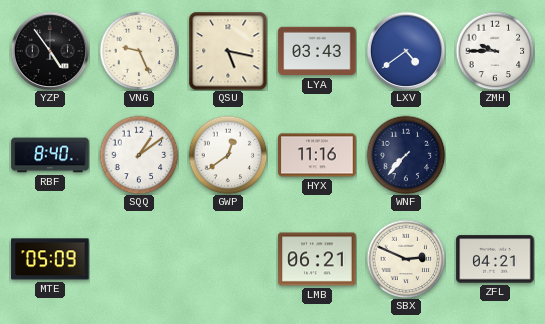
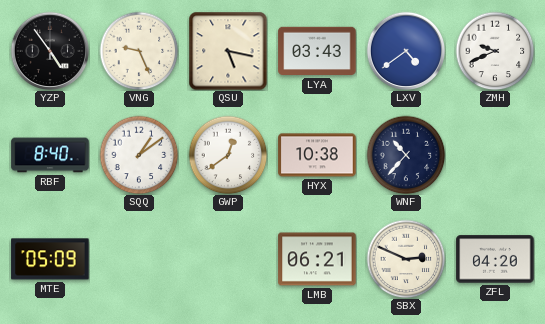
ZMH: 9:45 -> 9:41 (495, 51)
HYX: 11:16 -> 10:38 (317, 155)
WNF: 7:37 -> 10:37 (406, 155)
ZFL: 04:21 -> 04:20 (495, 259)
